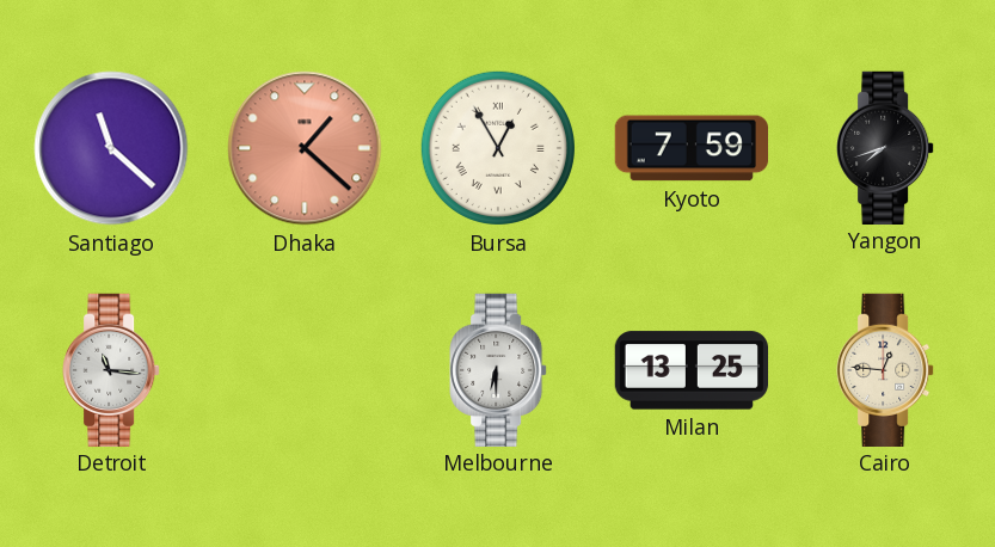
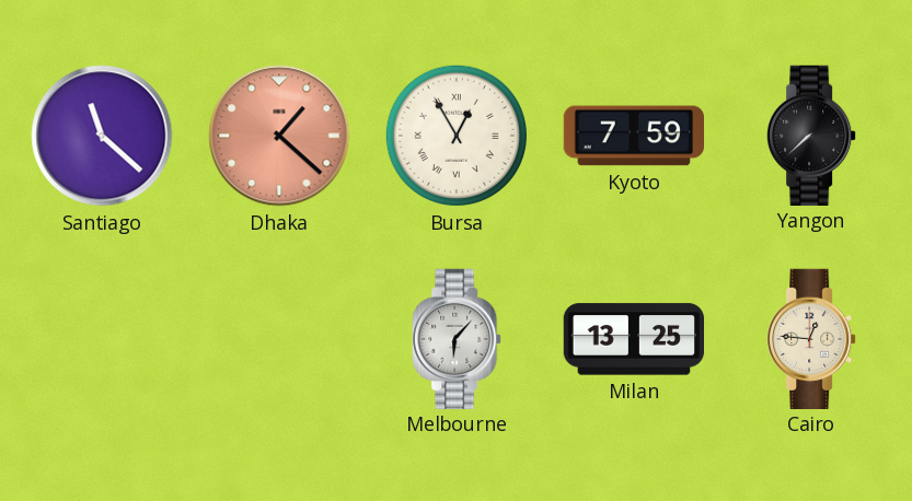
Yangon: 7:42 -> 7:38 (811, 135)
Detroit: 11:16 -> none (111, 369)
Melbourne: 6:30 -> 6:07 (457, 338)
